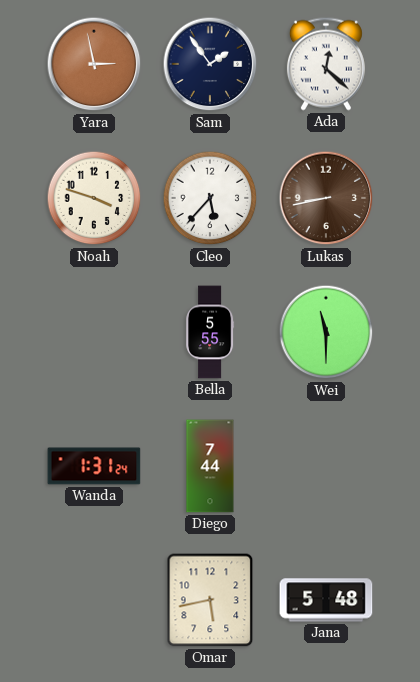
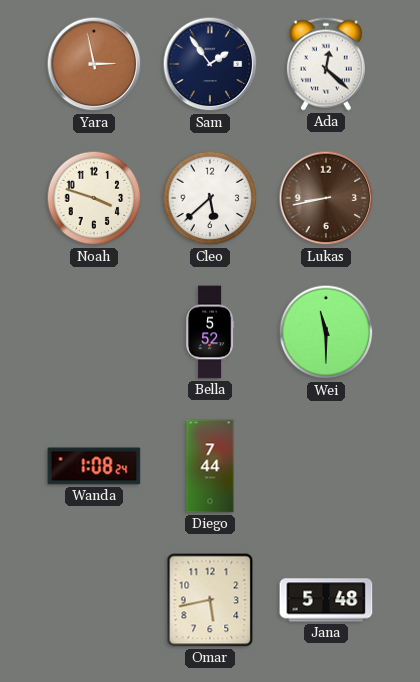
Cleo: 5:37 -> 5:38 (210, 198)
Bella: 5:55 -> 5:52 (210, 332)
Wanda: 1:31 -> 1:08 (94, 466)
